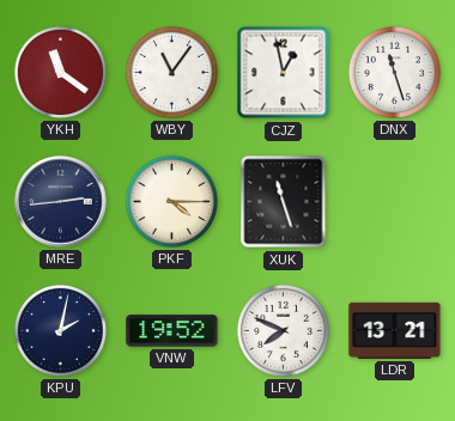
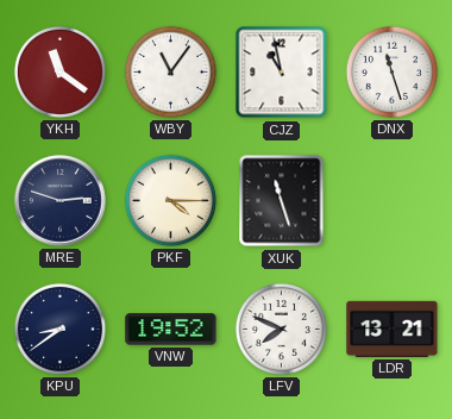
CJZ: 12:58 -> 10:58 (282, 73)
MRE: 2:44 -> 2:48 (61, 201)
KPU: 2:02 -> 8:39 (59, 329)
